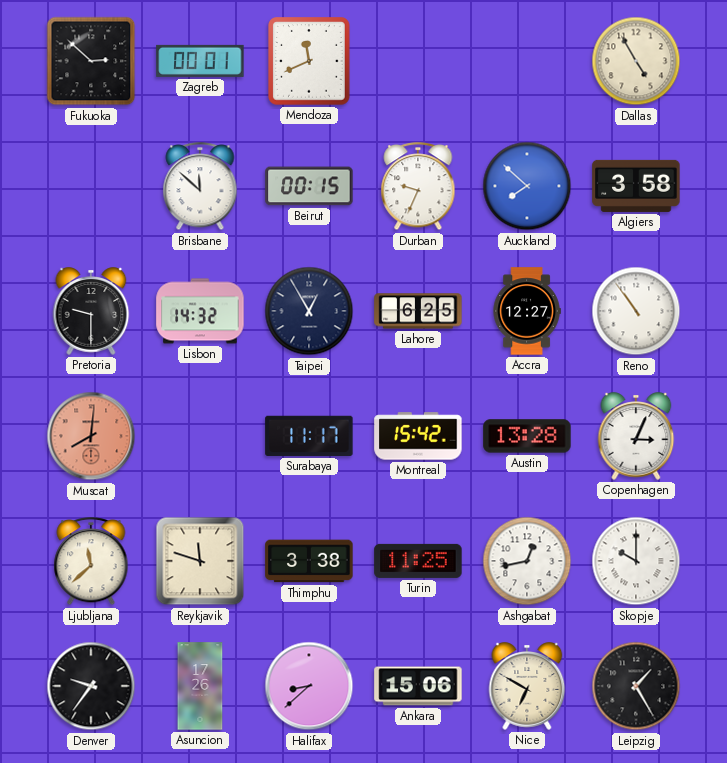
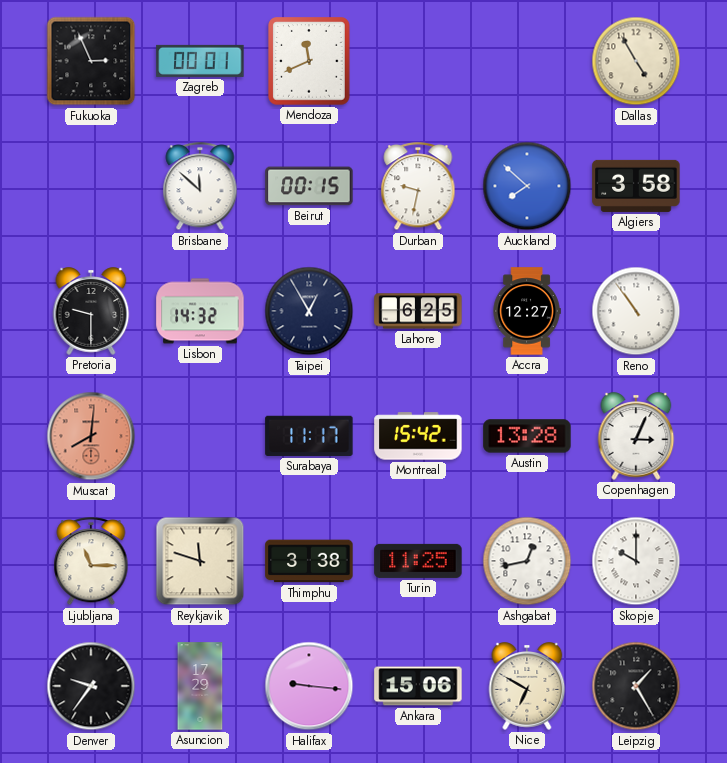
Fukuoka: 2:52 -> 2:56 (91, 61)
Durban: 9:34 -> 9:32 (418, 187)
Ljubljana: 11:38 -> 11:15 (91, 562)
Asuncion: 17:26 -> 17:29 (200, 686)
Halifax: 8:38 -> 9:16 (309, 686)
